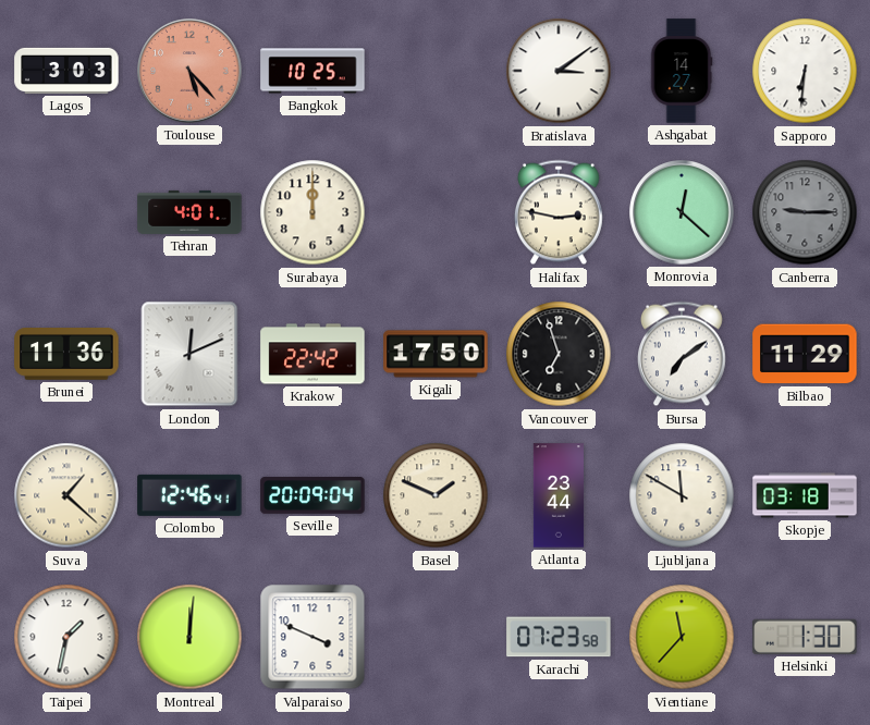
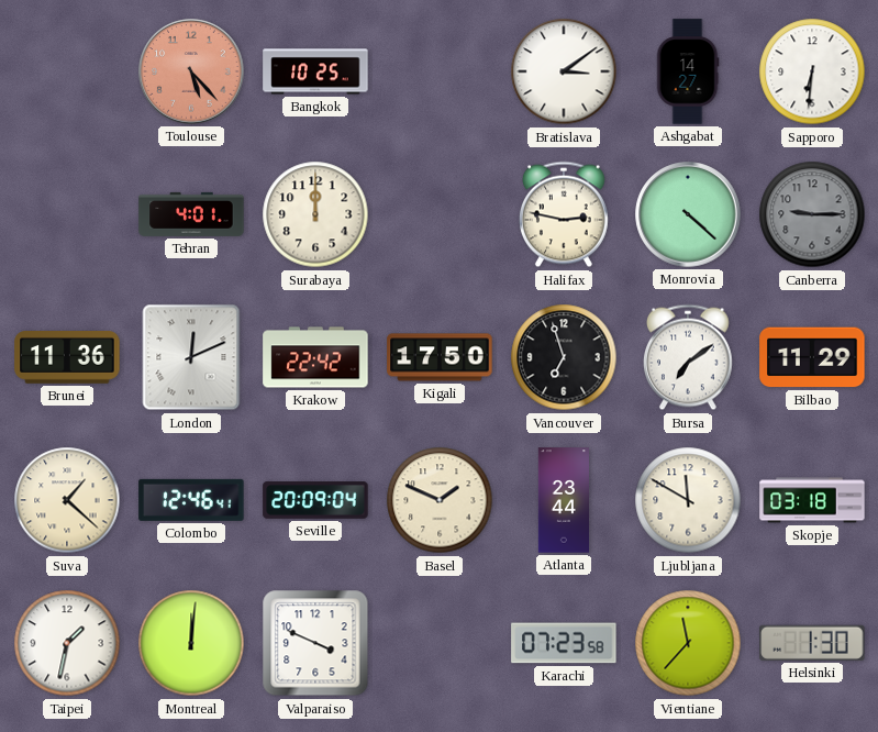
Lagos: 3:03 -> none (66, 71)
Monrovia: 12:22 -> 4:22 (688, 214)
